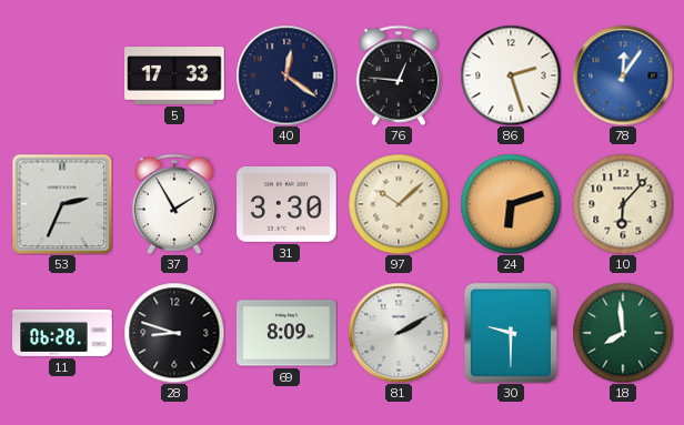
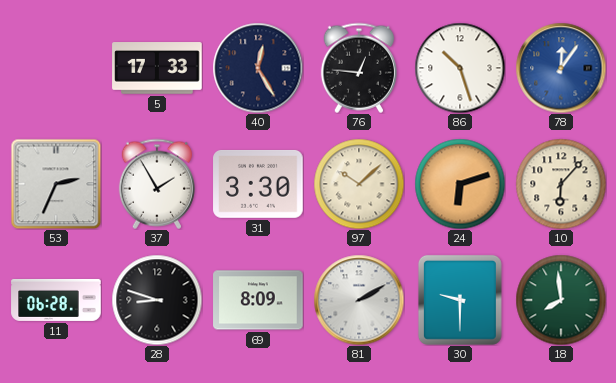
40: 12:21 -> 12:25 (258, 68)
86: 2:27 -> 10:27 (460, 68)
